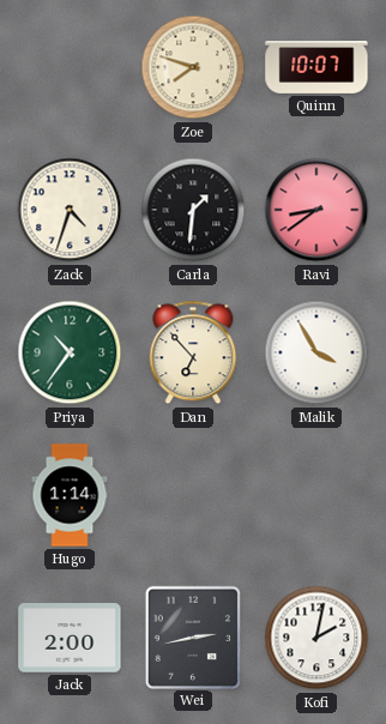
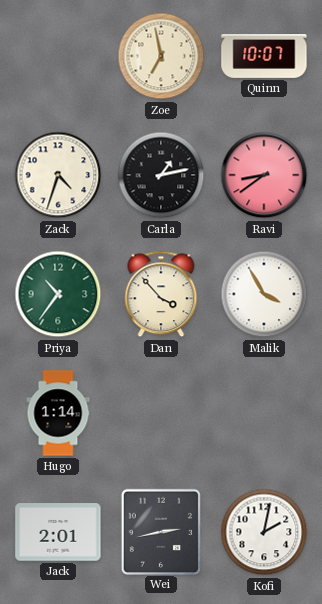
Zoe: 7:48 -> 6:58 (161, 56)
Carla: 1:31 -> 1:13 (161, 175)
Dan: 6:53 -> 3:53 (161, 294)
Jack: 2:00 -> 2:01 (58, 532)
